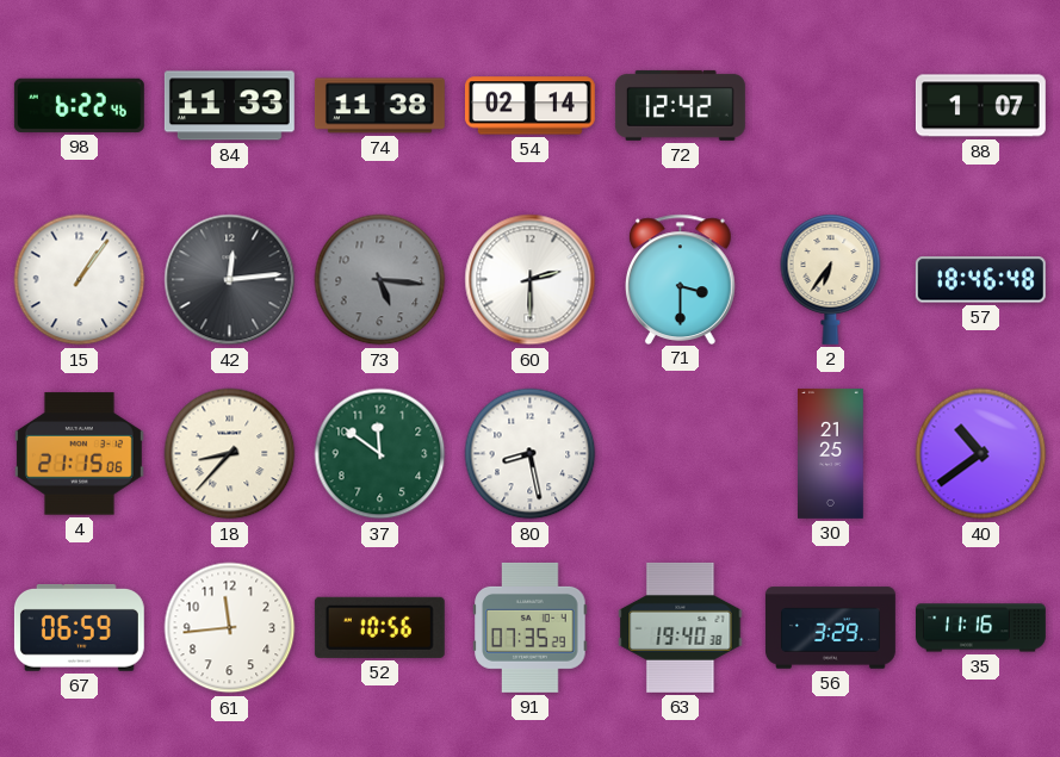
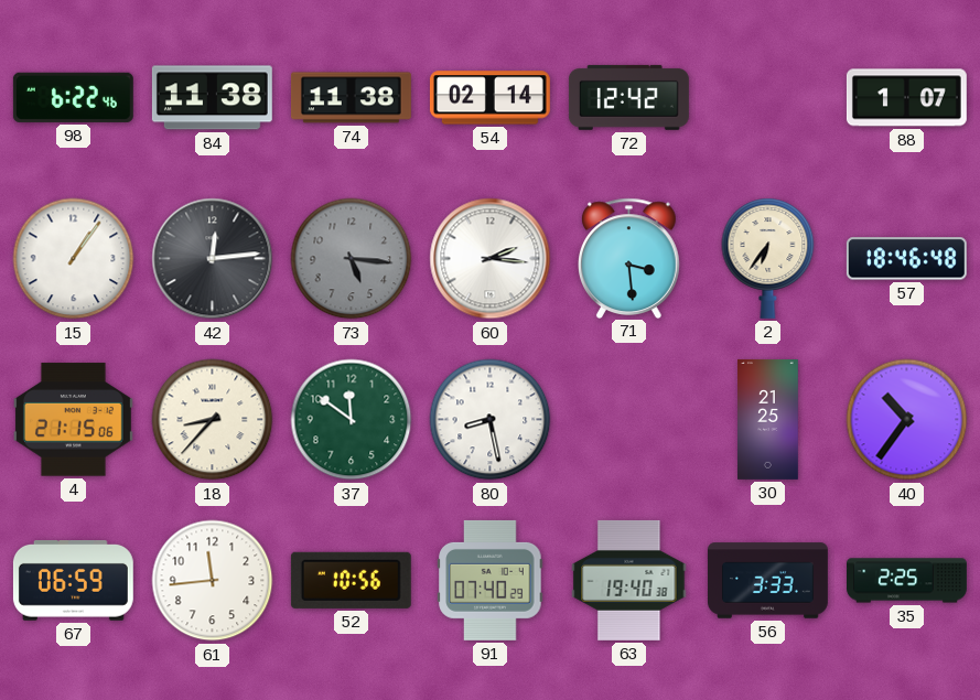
84: 11:33 -> 11:38 (212, 98)
60: 2:30 -> 2:16 (491, 259)
71: 3:30 -> 3:29 (629, 258)
40: 10:39 -> 10:36 (907, 420)
91: 07:35 -> 07:40 (491, 580)
56: 3:29 -> 3:33 (768, 581)
35: 11:16 -> 2:25 (907, 581)
